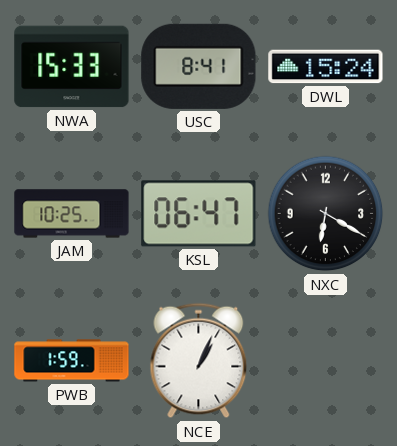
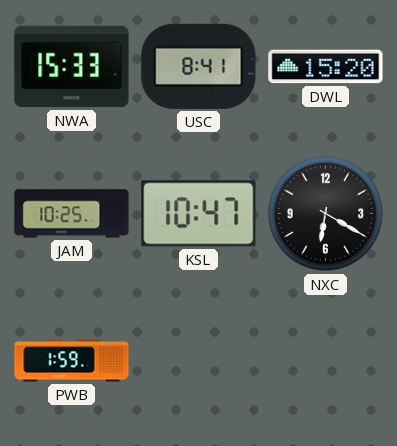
DWL: 15:24 -> 15:20 (326, 67)
KSL: 06:47 -> 10:47 (199, 214)
NCE: 1:04 -> none (199, 361)
